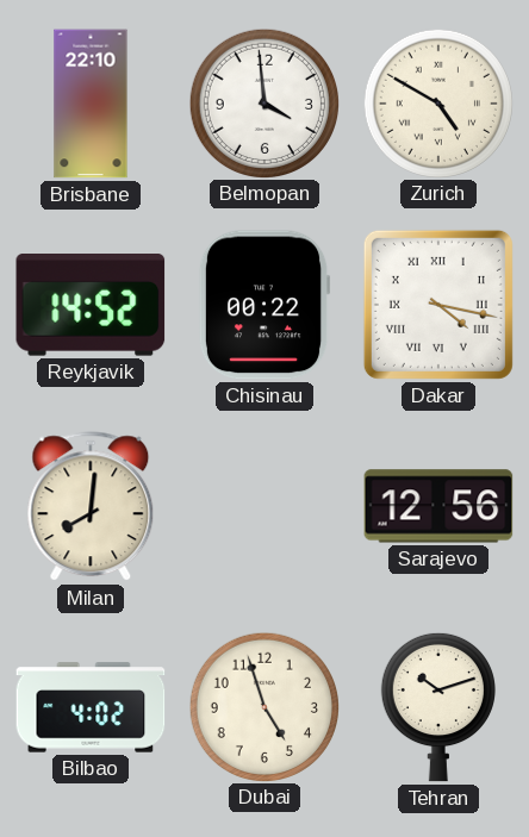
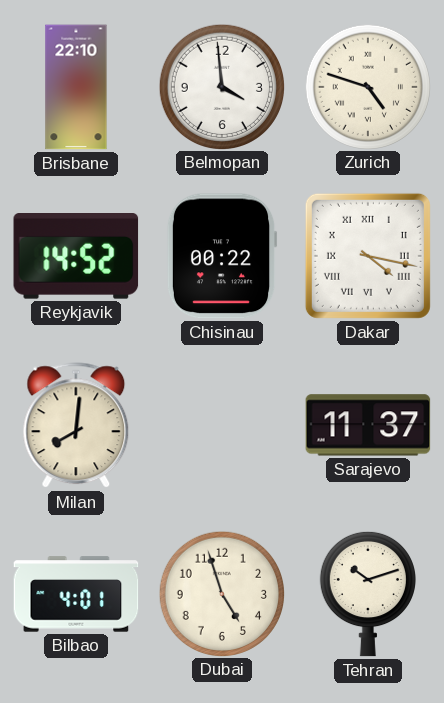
Zurich: 4:50 -> 4:48 (367, 86)
Sarajevo: 12:56 -> 11:37 (368, 425)
Bilbao: 4:02 -> 4:01 (76, 594)
